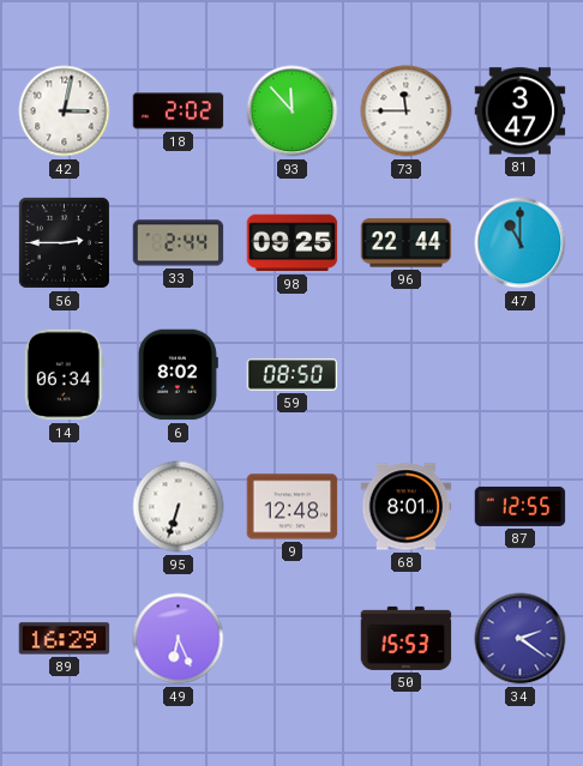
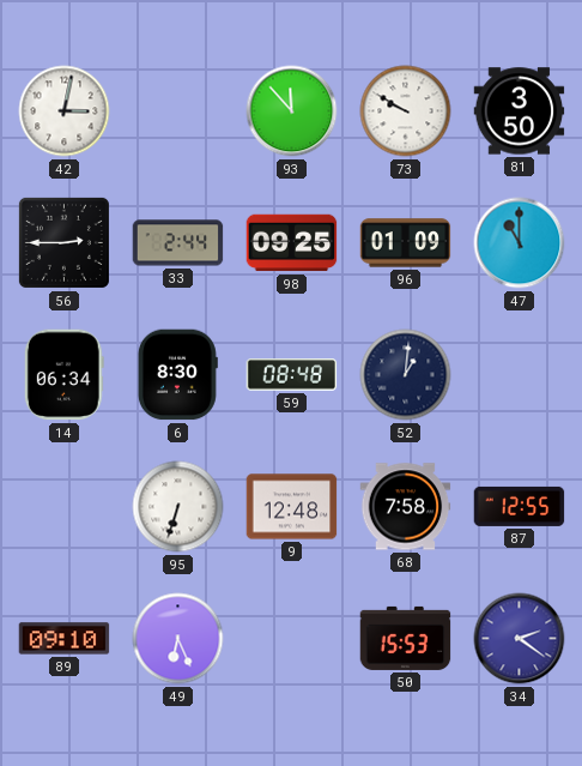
18: 2:02 -> none (179, 111)
73: 11:45 -> 9:50 (406, 111)
81: 3:47 -> 3:50 (520, 111)
96: 22:44 -> 01:09 (406, 243)
6: 8:02 -> 8:30 (177, 375)
59: 08:50 -> 08:48 (292, 375)
52: none -> 1:01 (406, 375)
68: 8:01 -> 7:58 (406, 507)
89: 16:29 -> 09:10 (65, 639)
